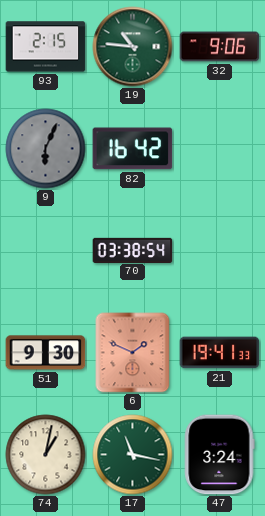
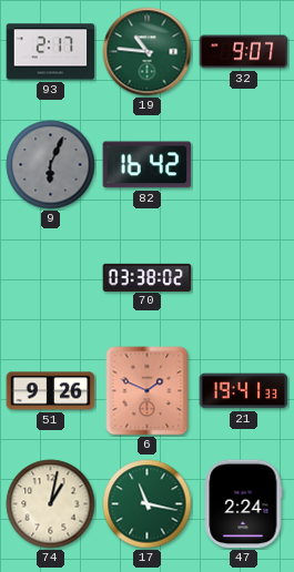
93: 2:15 -> 2:17 (51, 52)
32: 9:06 -> 9:07 (244, 52)
70: 03:38:54 -> 03:38:02 (148, 277)
51: 9:30 -> 9:26 (51, 391)
47: 3:24 -> 2:24 (243, 504)
